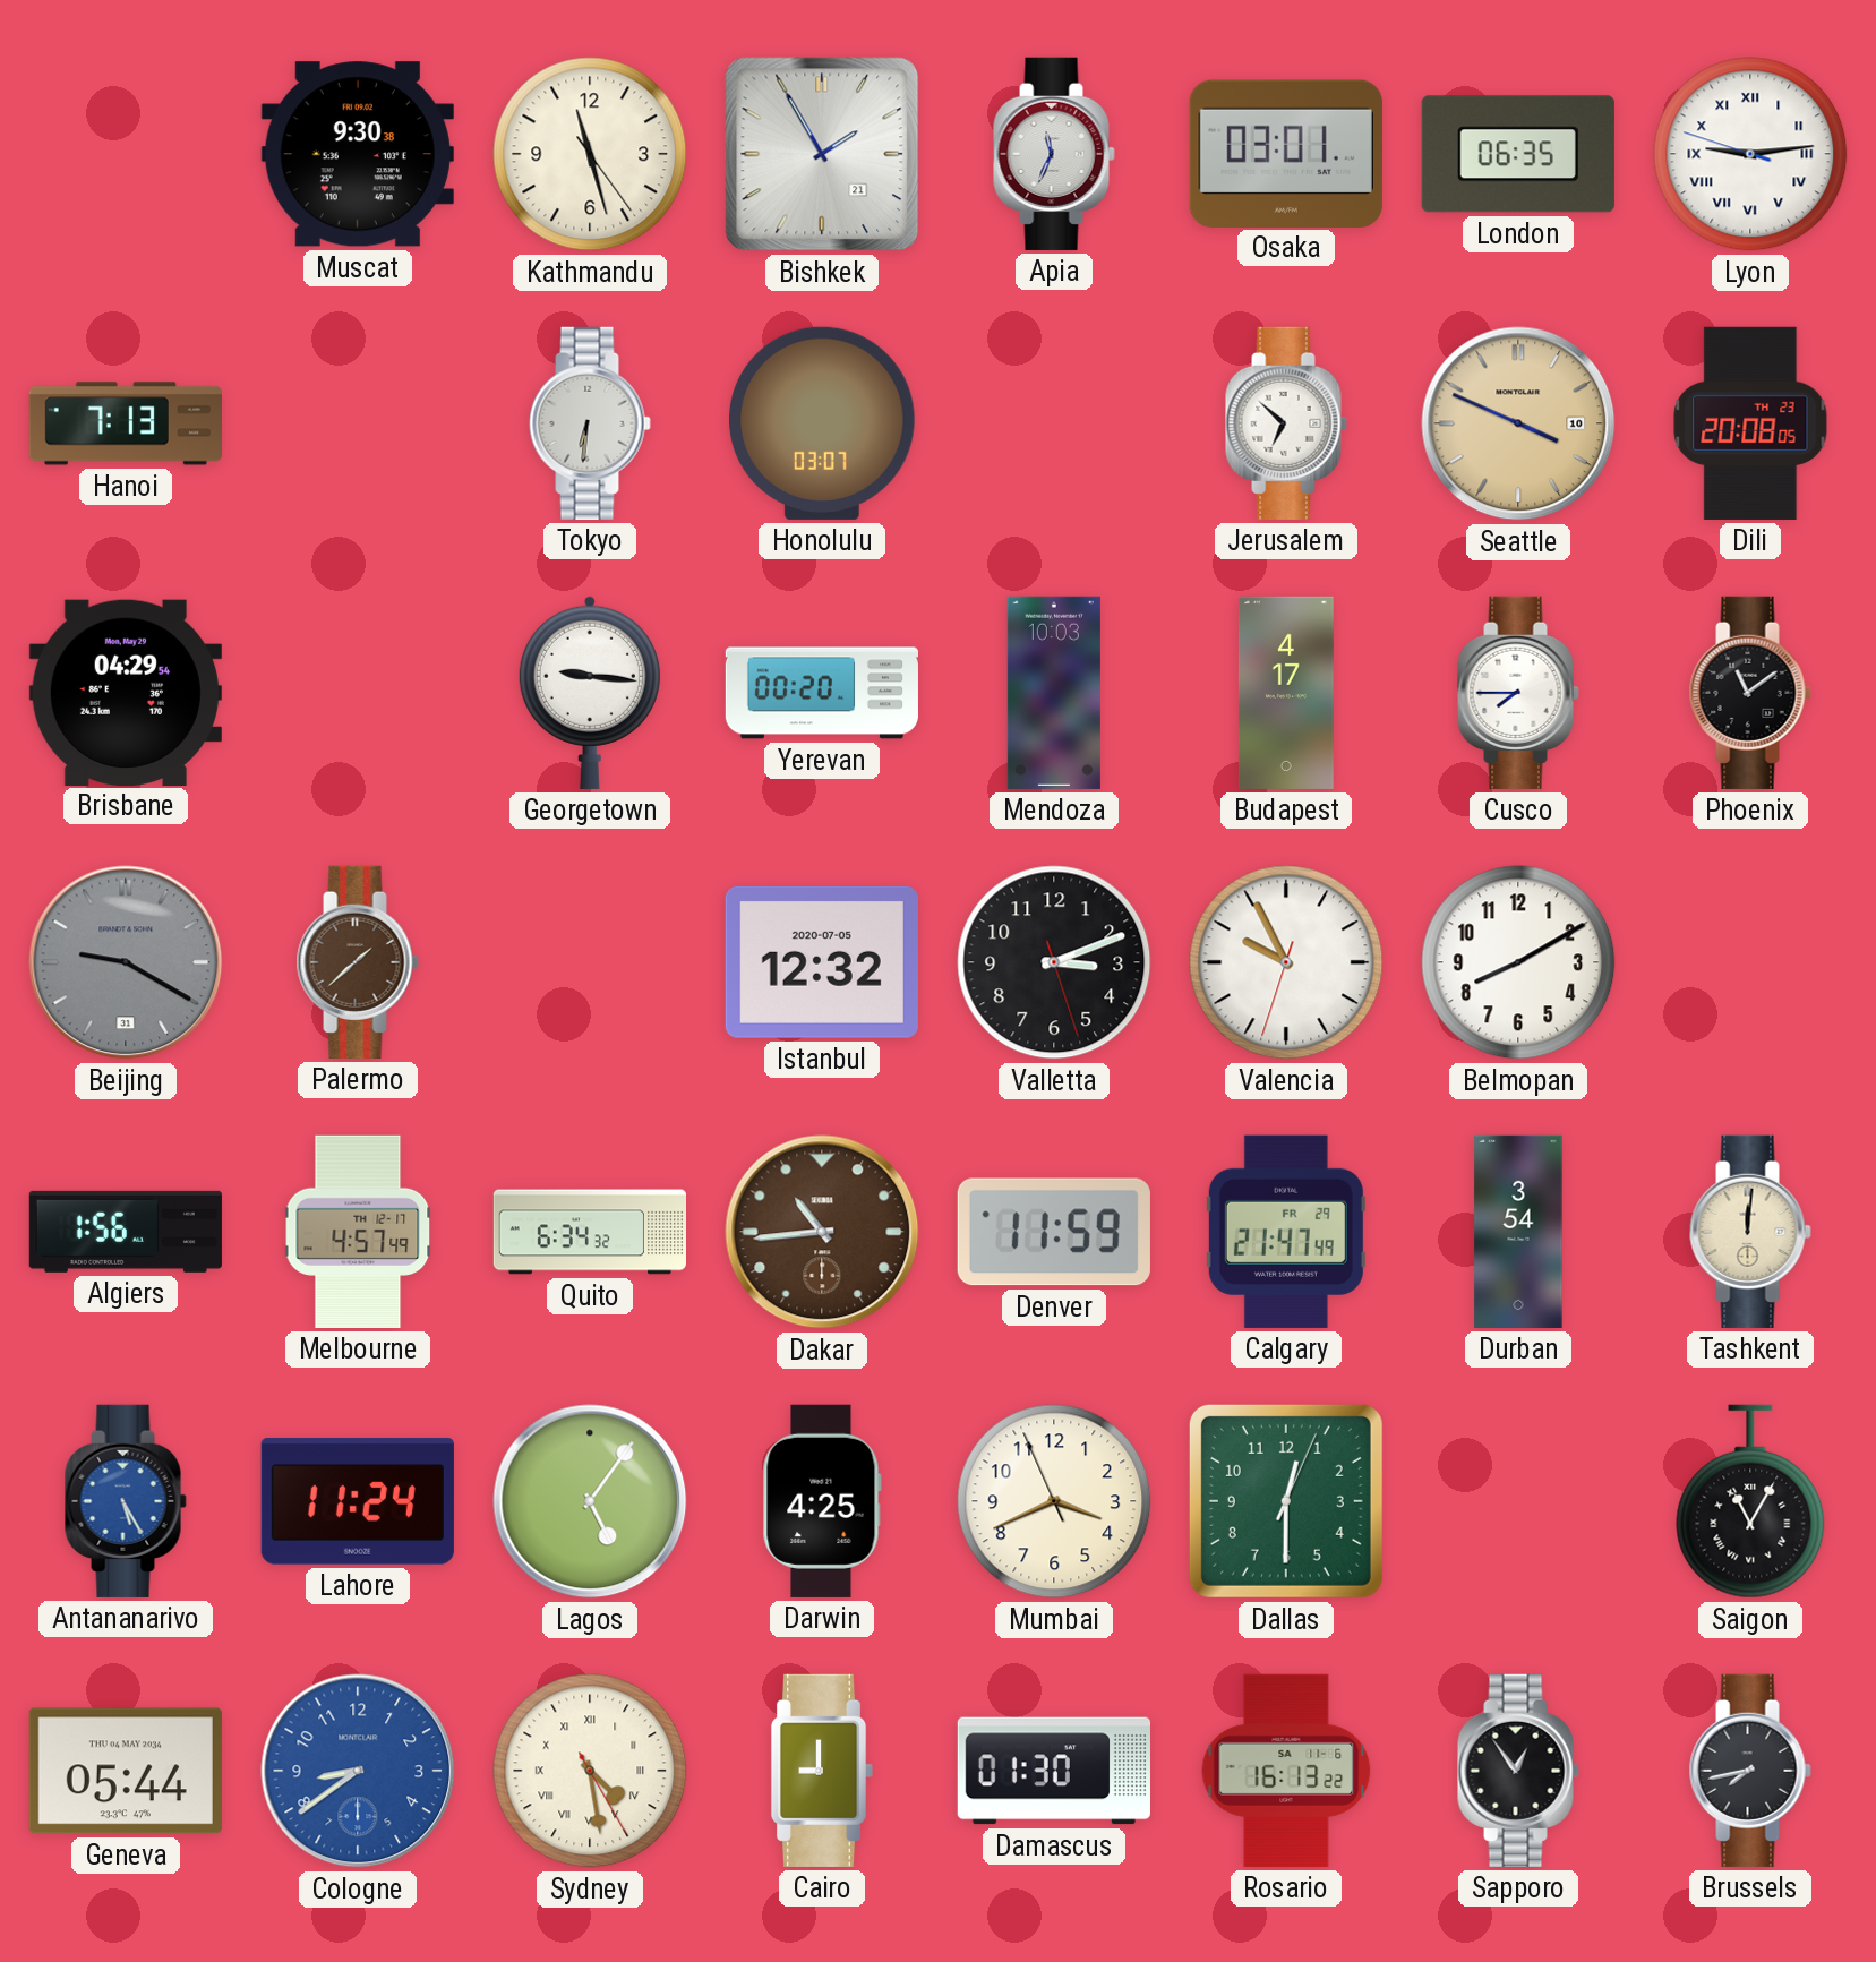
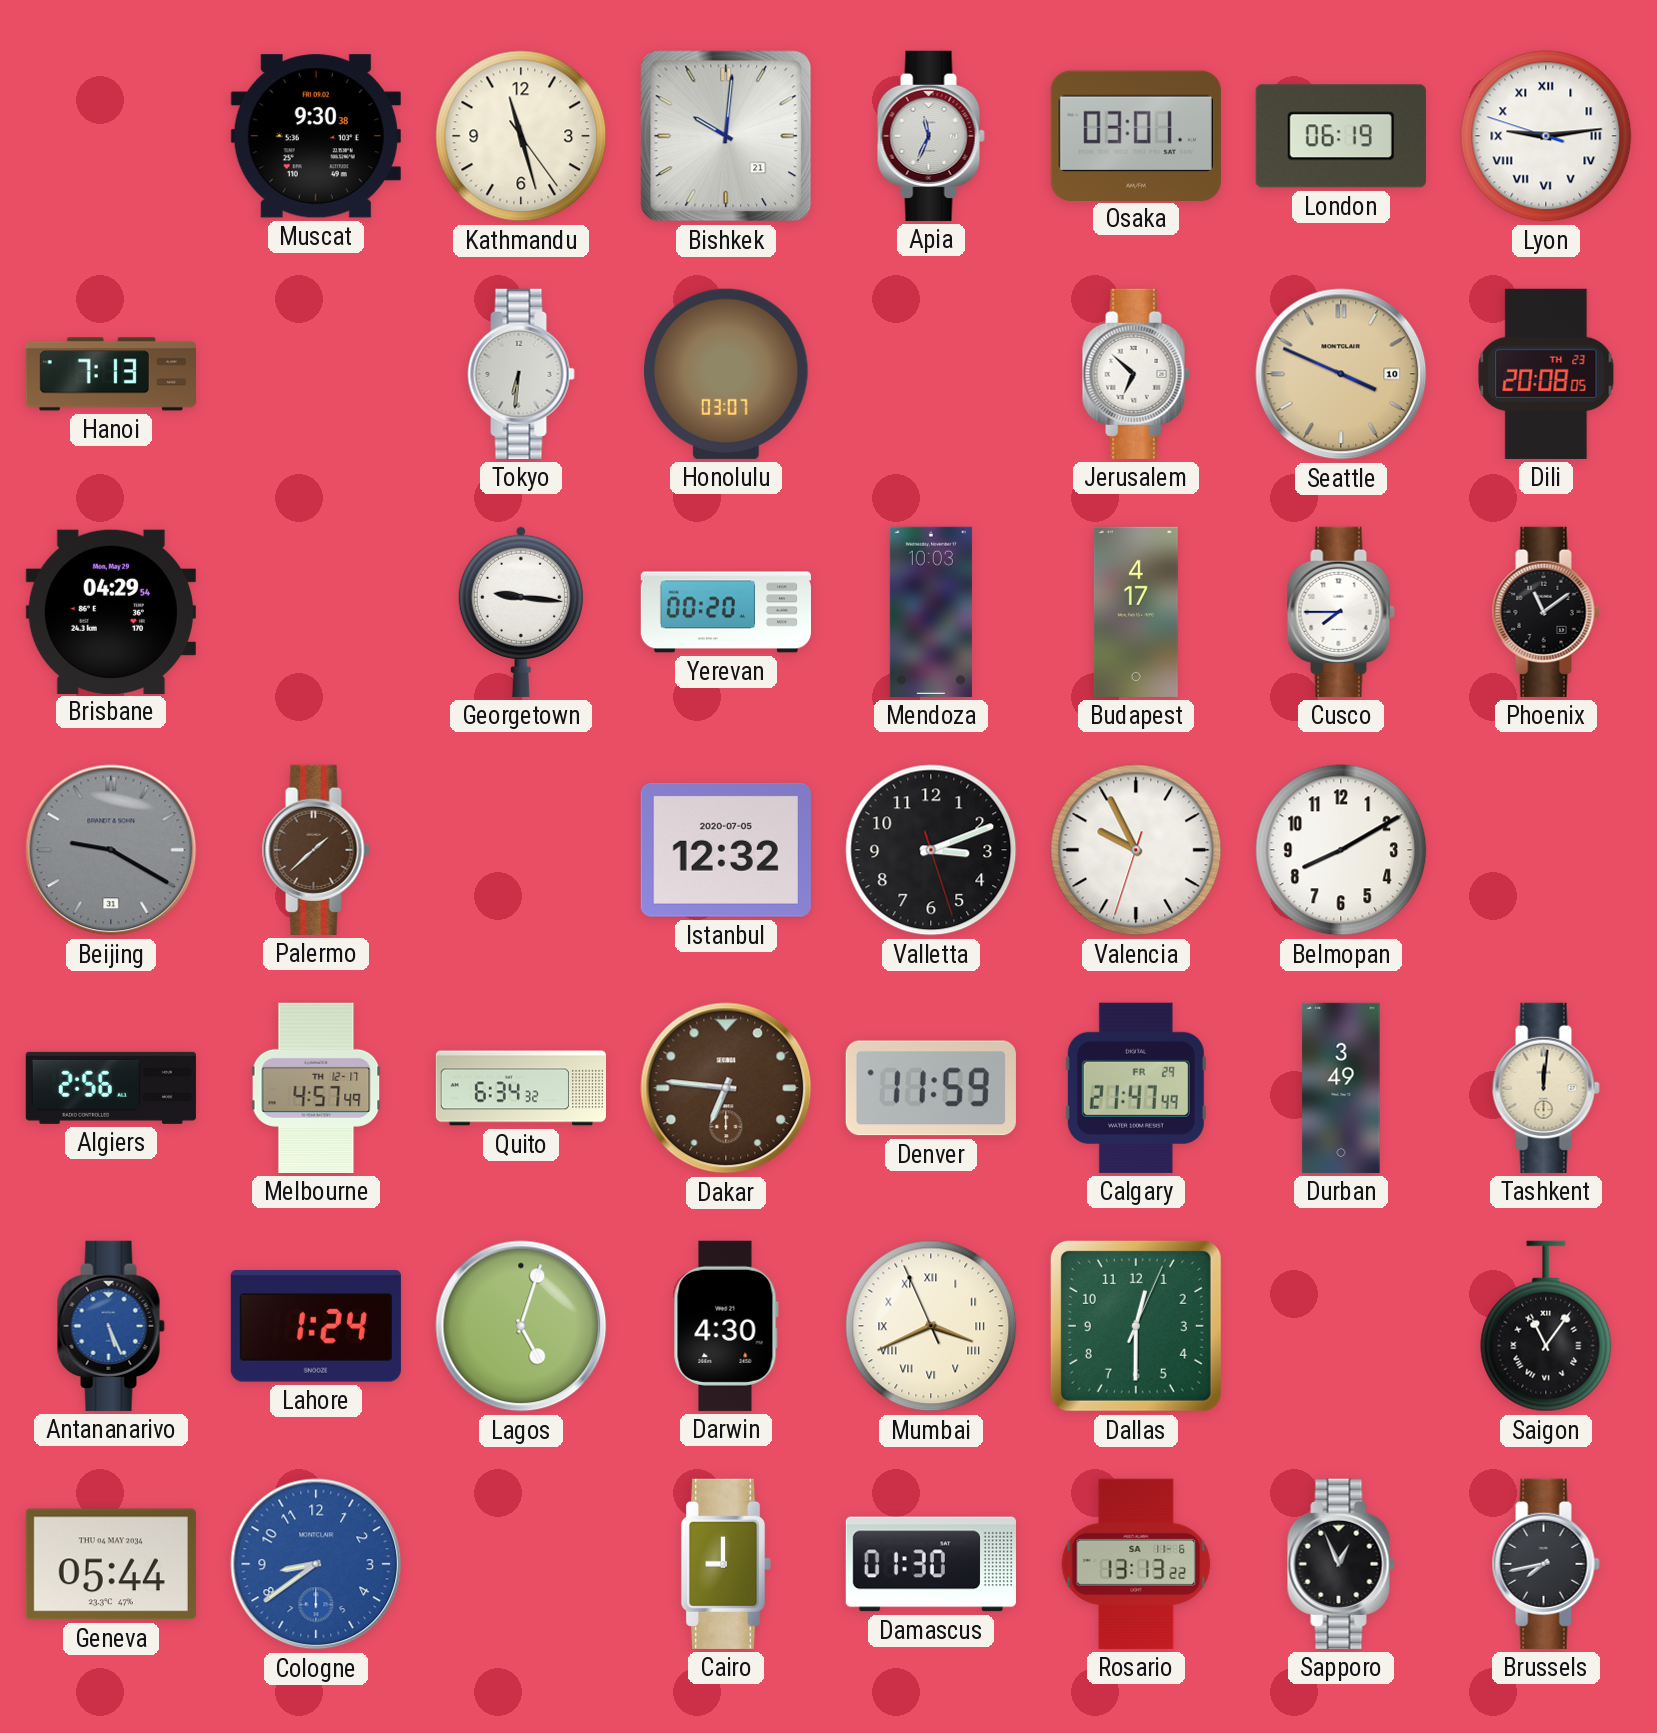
Bishkek: 1:55 -> 10:01 (726, 136)
London: 06:35 -> 06:19 (1341, 136)
Algiers: 1:56 -> 2:56 (111, 1088)
Dakar: 10:44 -> 6:46 (726, 1088)
Durban: 3:54 -> 3:49 (1341, 1088)
Antananarivo: 5:25 -> 5:26 (111, 1326)
Lahore: 11:24 -> 1:24 (316, 1326)
Lagos: 5:06 -> 5:03 (521, 1326)
Darwin: 4:25 -> 4:30 (726, 1326)
Mumbai numerals: Arabic -> Roman (931, 1326)
Saigon: 11:05 -> 11:06 (1546, 1326)
Sydney: 4:28 -> none (590, 1771)
Rosario: 16:13 -> 13:13 (1136, 1564)
Sapporo: 12:54 -> 12:56 (1341, 1564)
